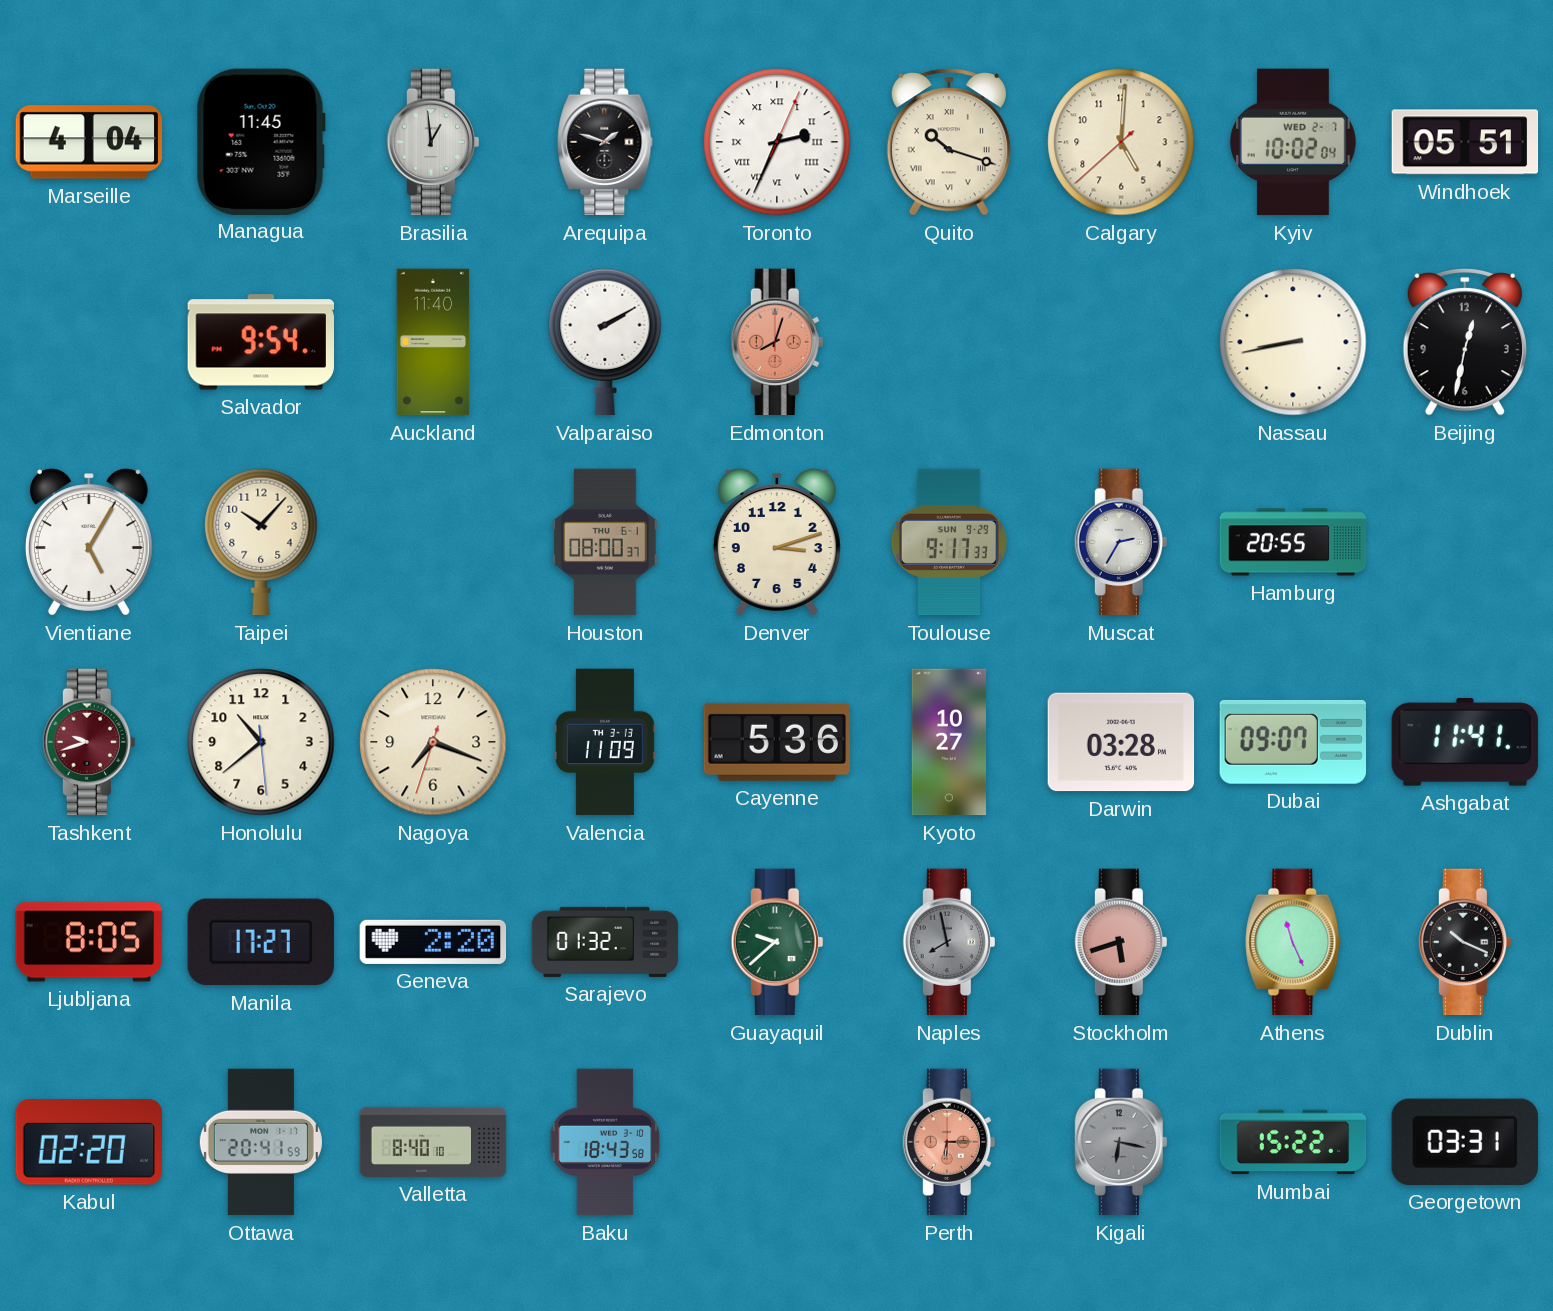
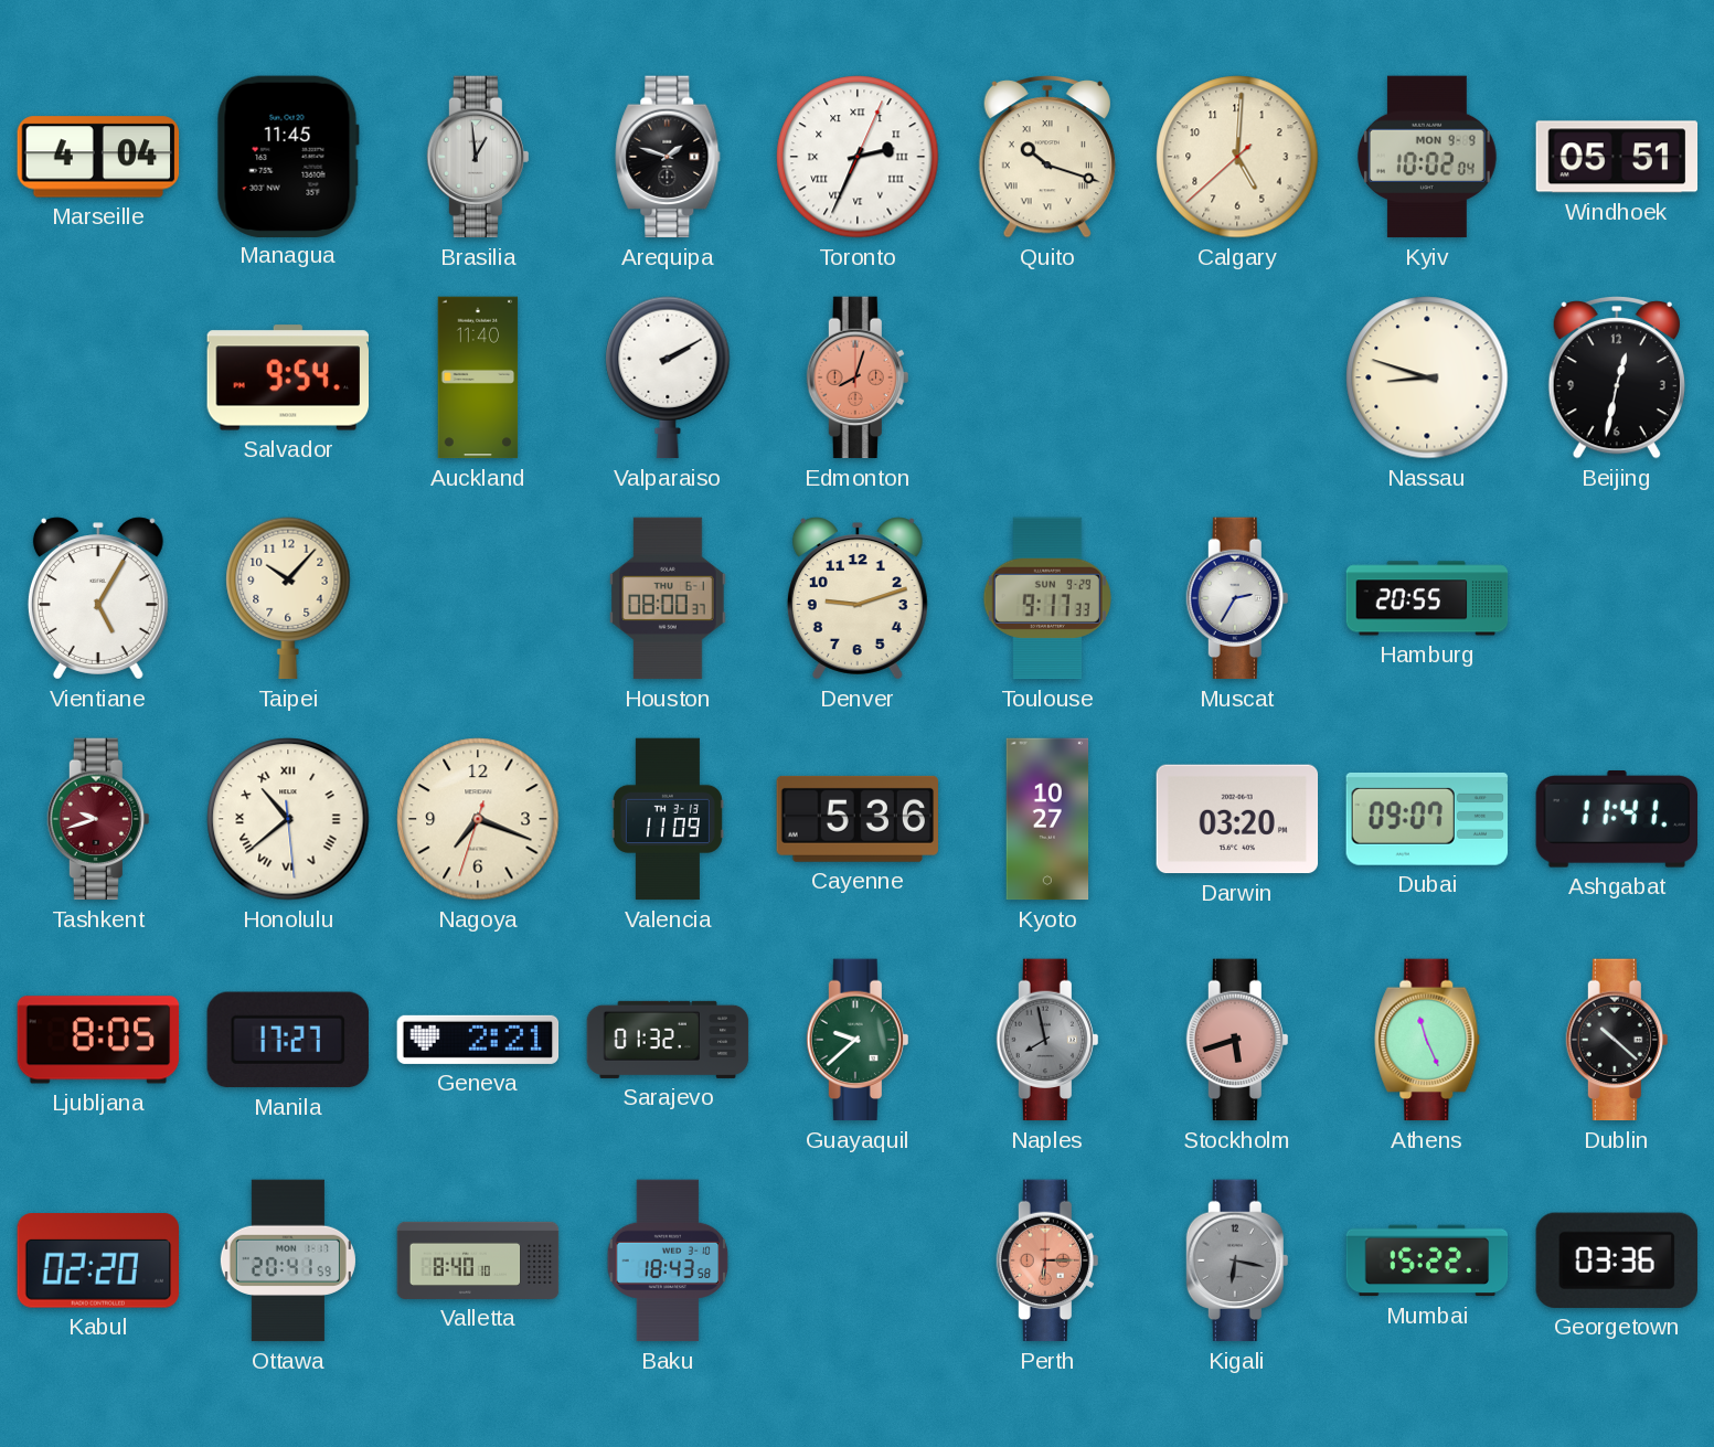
Kyiv date: WED 2-7 -> MON 9-9 (1427, 157)
Nassau: 8:43 -> 8:48 (1427, 377)
Denver: 3:12 -> 9:12 (858, 598)
Honolulu numerals: Arabic -> Roman (288, 819)
Darwin: 03:28 -> 03:20 (1237, 819)
Geneva: 2:20 -> 2:21 (478, 1040)
Dublin: 10:19 -> 10:22 (1617, 1040)
Georgetown: 03:31 -> 03:36 (1617, 1260)
